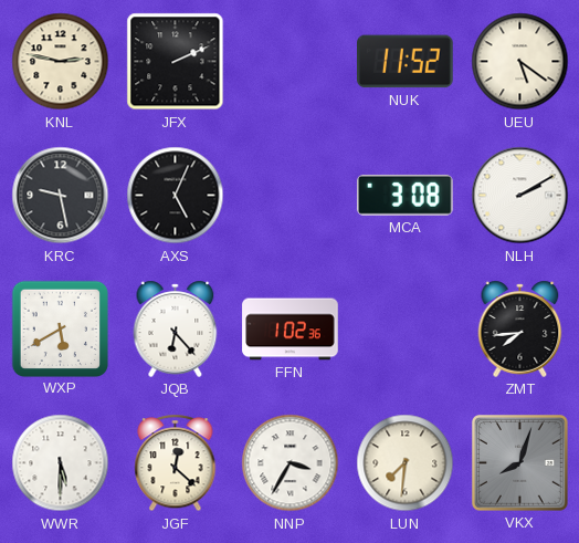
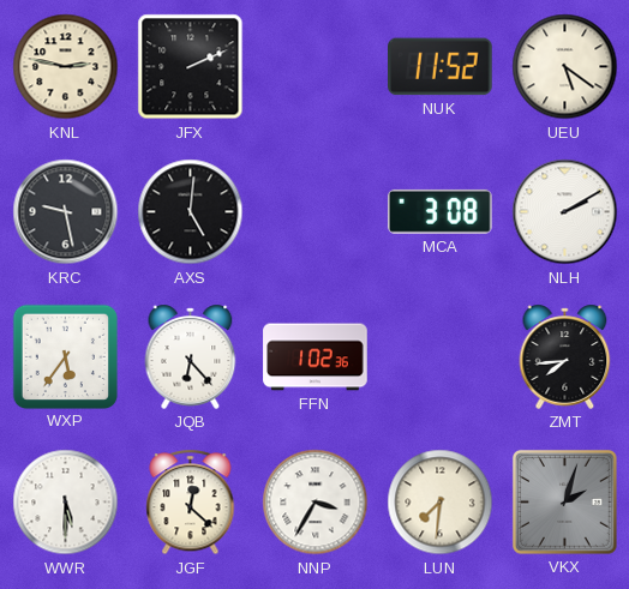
AXS: 5:04 -> 5:01 (191, 212)
WXP: 5:40 -> 5:36 (65, 356)
VKX: 8:03 -> 2:03 (565, 503)
